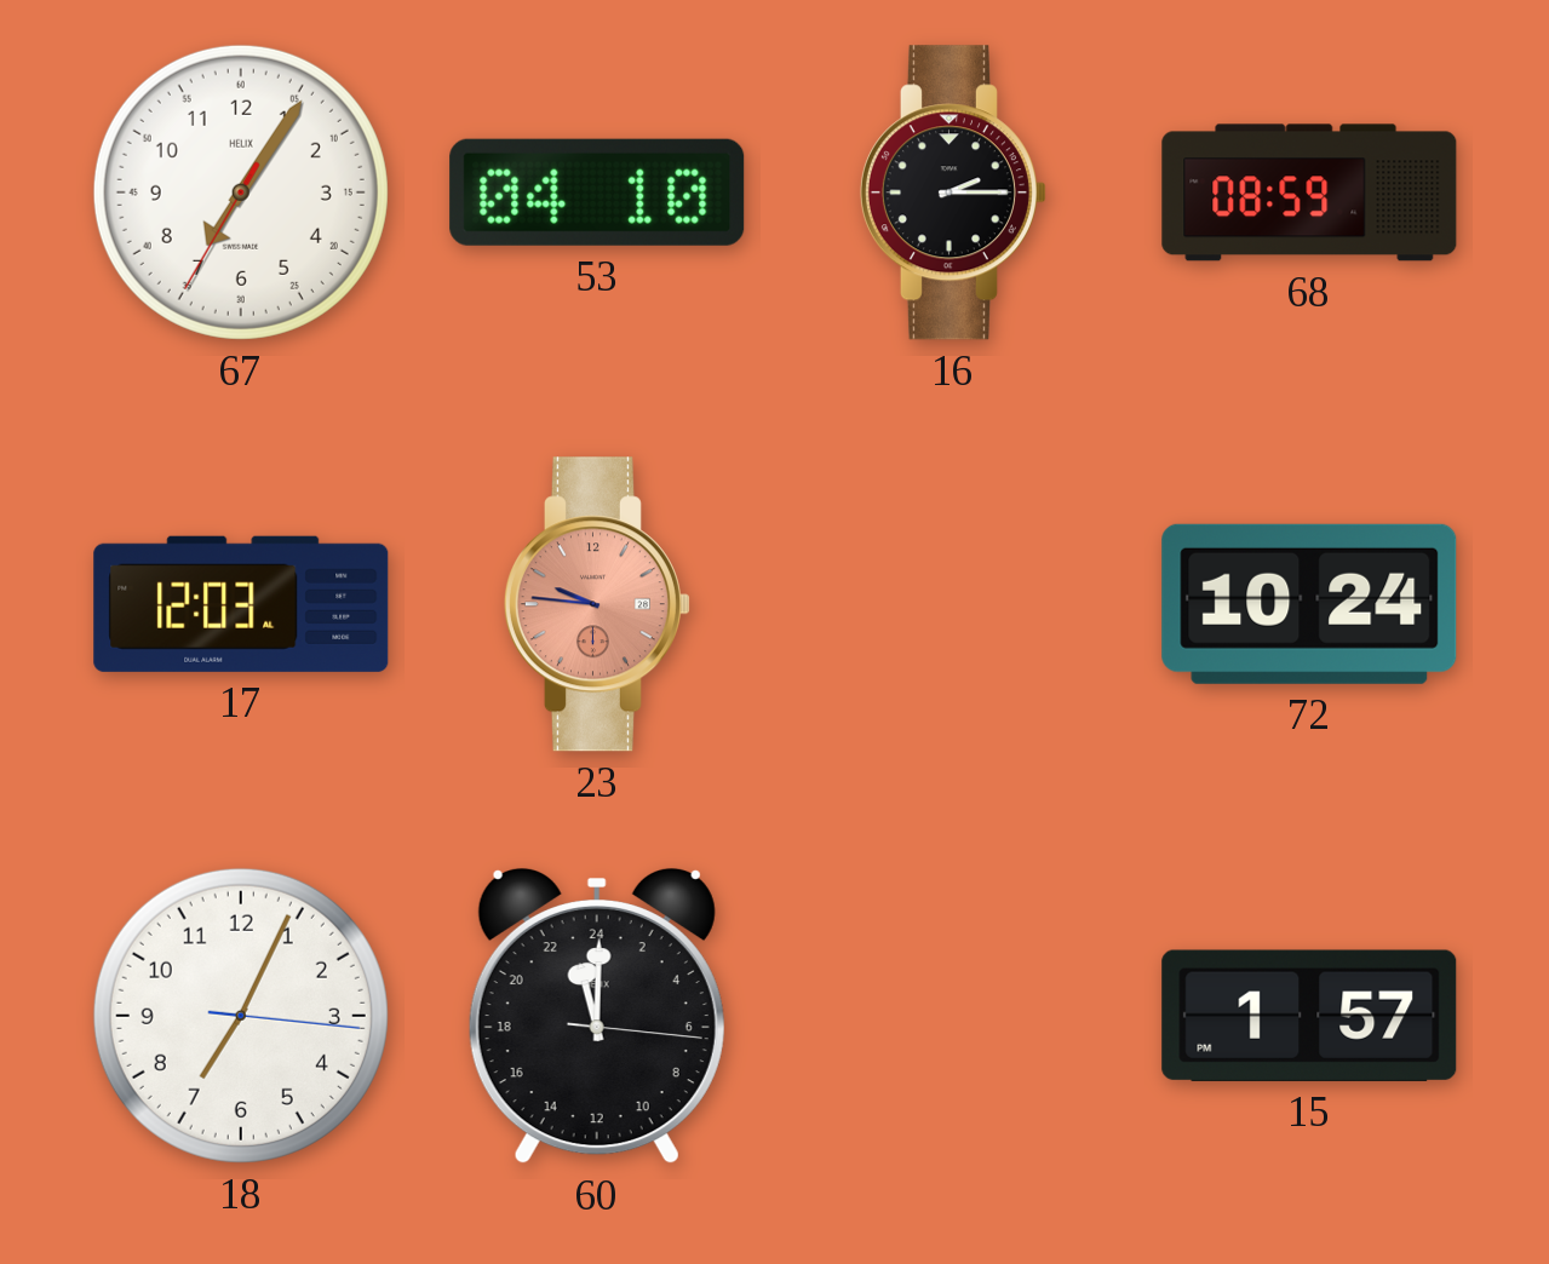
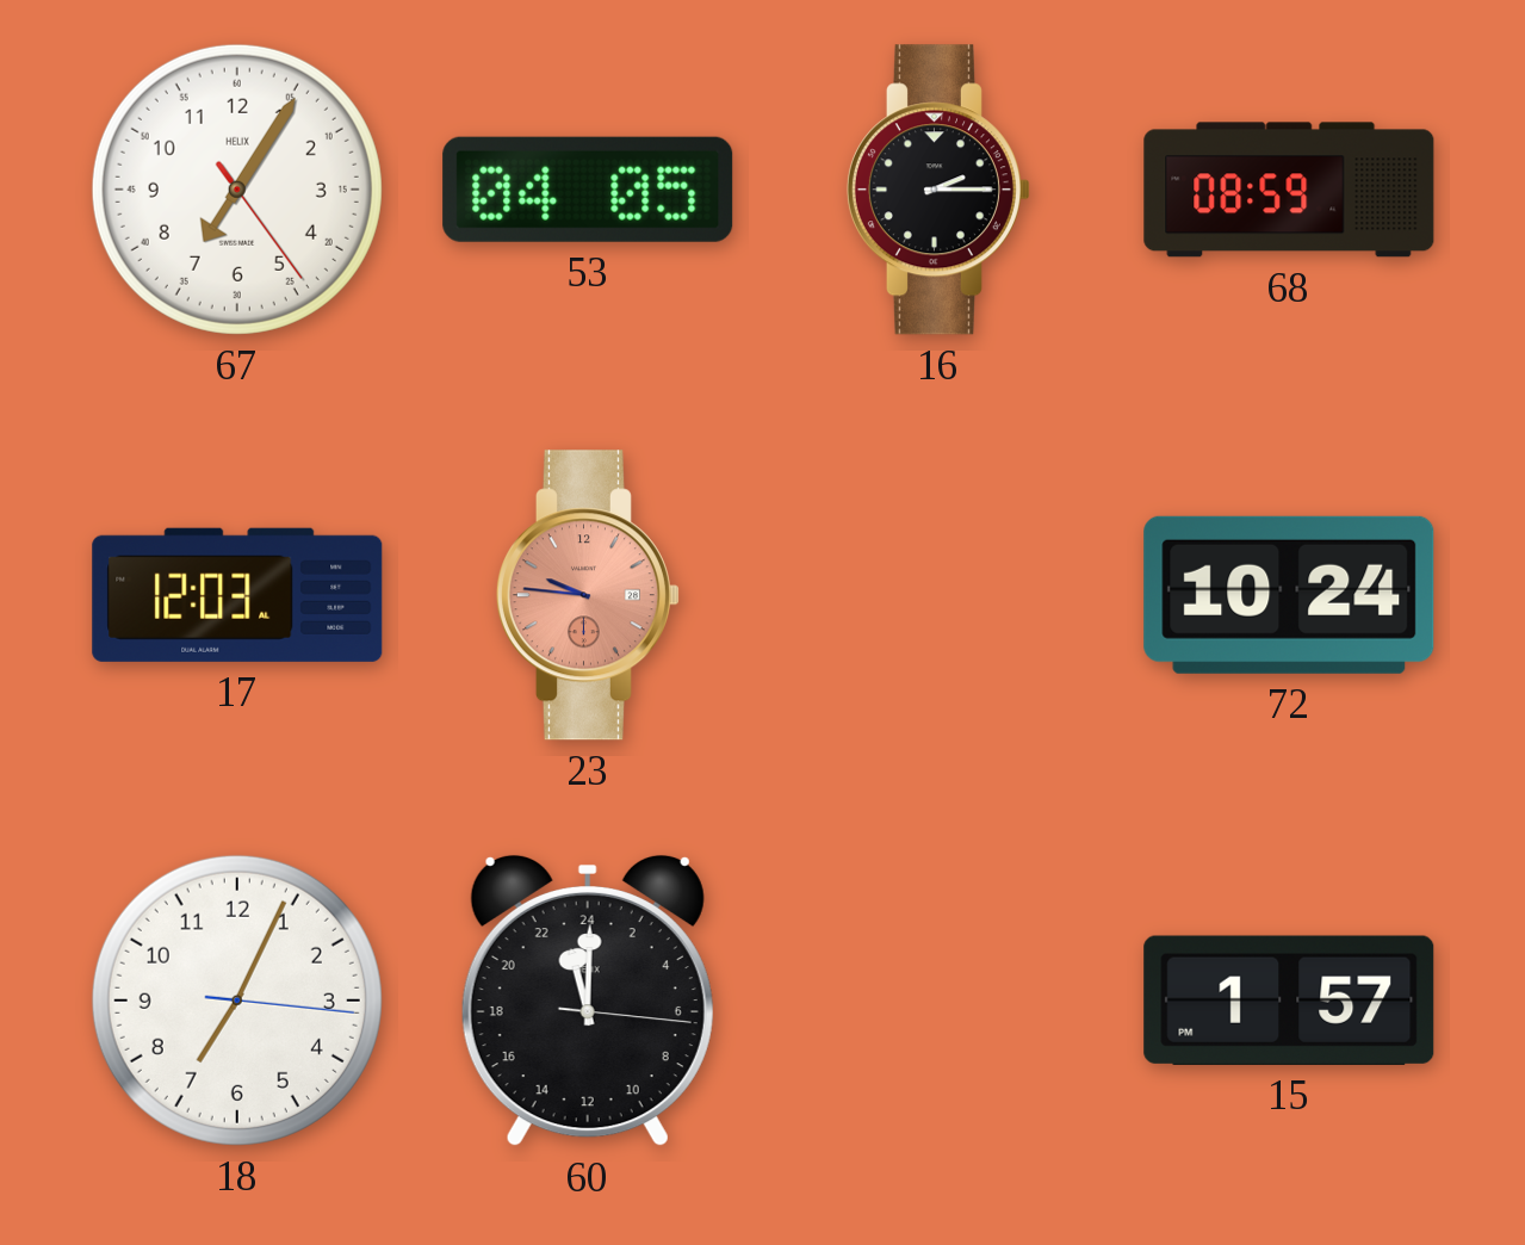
67: 7:05:35 -> 7:05:24 (237, 190)
53: 04:10 -> 04:05 (588, 190)
